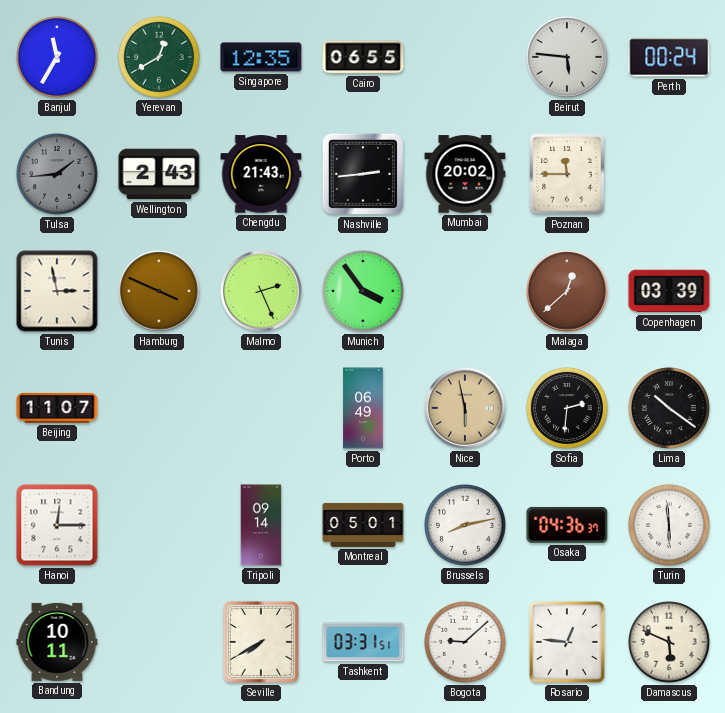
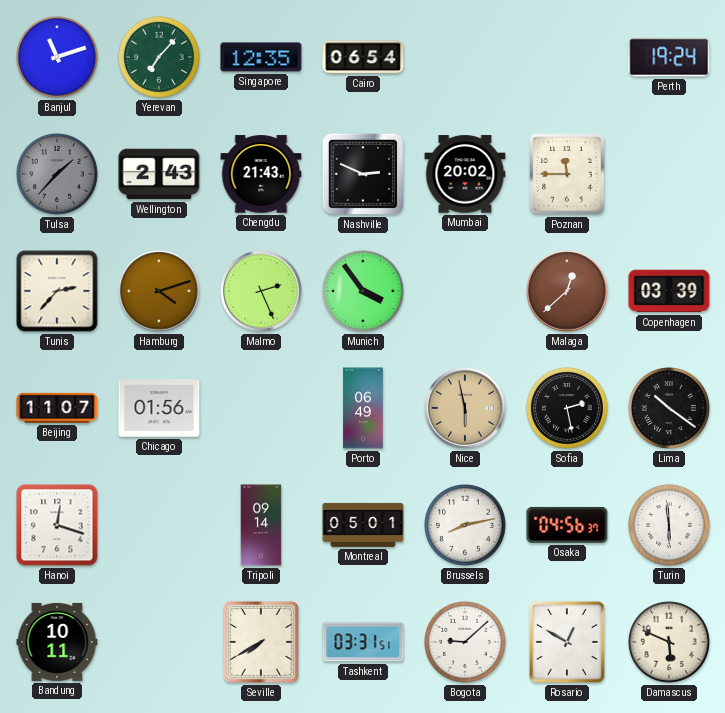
Banjul: 11:35 -> 11:12 (57, 57)
Yerevan: 12:40 -> 7:07 (159, 57)
Cairo: 06:55 -> 06:54 (363, 57)
Beirut: 5:46 -> none (567, 57)
Perth: 00:24 -> 19:24 (669, 57)
Tulsa: 1:44 -> 1:37 (57, 174)
Nashville: 2:44 -> 2:49 (363, 174)
Tunis: 2:58 -> 2:37 (57, 291)
Hamburg: 3:49 -> 4:12 (159, 291)
Chicago: none -> 01:56 (159, 408)
Sofia: 2:31 -> 2:28 (567, 408)
Hanoi: 12:15 -> 12:18 (57, 525)
Osaka: 04:36 -> 04:56 (567, 525)
Rosario: 12:46 -> 12:50 (567, 642)
